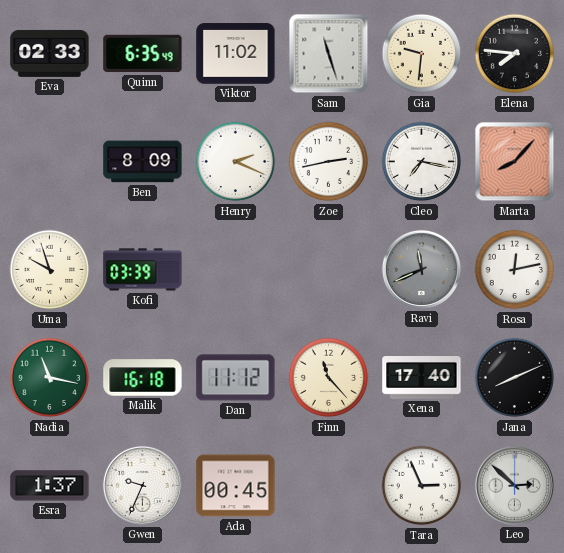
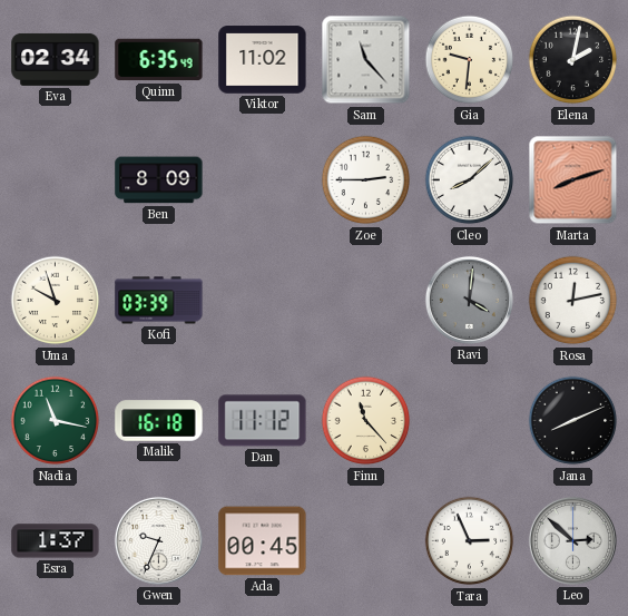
Eva: 02:33 -> 02:34 (56, 59)
Sam: 11:27 -> 11:23 (366, 60)
Elena: 7:46 -> 2:02 (573, 60)
Henry: 2:19 -> none (236, 162)
Zoe: 2:43 -> 2:45 (366, 180)
Cleo: 7:17 -> 8:08 (470, 180)
Marta: 8:07 -> 8:12 (573, 180)
Ravi: 11:41 -> 4:01 (469, 300)
Xena: 17:40 -> none (422, 378)
